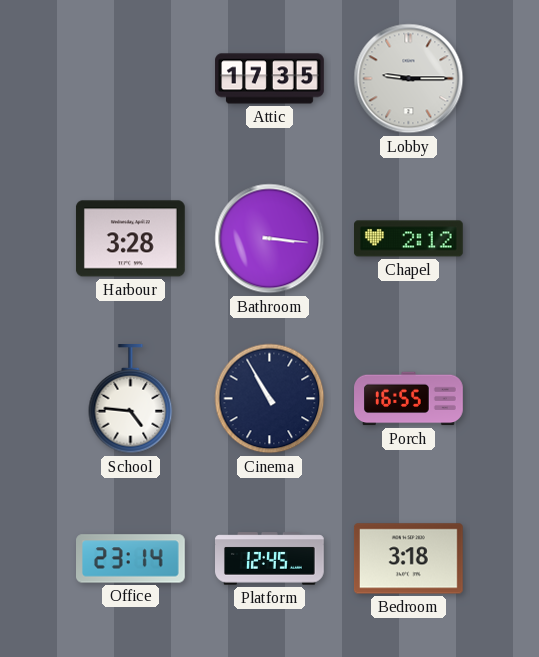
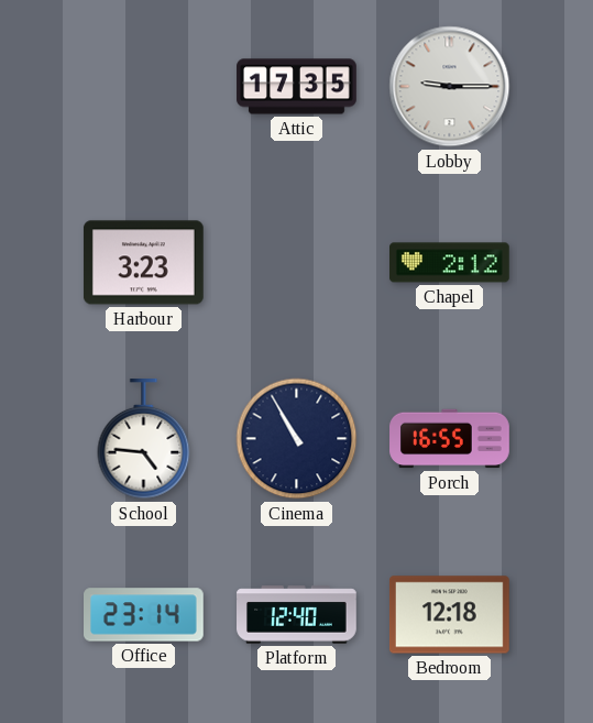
Harbour: 3:28 -> 3:23 (144, 263)
Bathroom: 3:16 -> none (270, 239)
Platform: 12:45 -> 12:40 (297, 615)
Bedroom: 3:18 -> 12:18 (450, 615)
